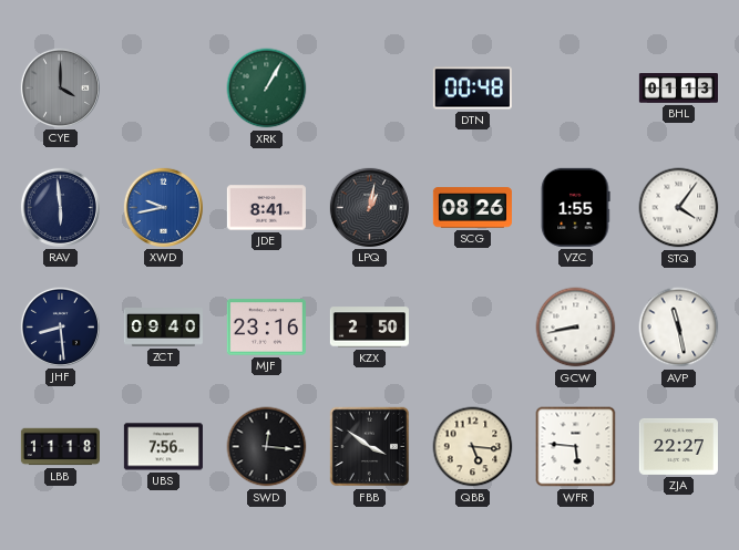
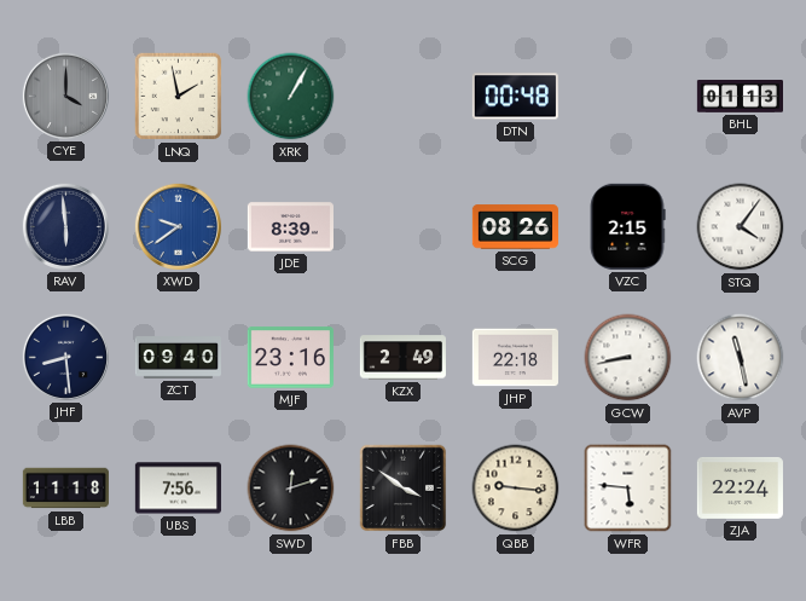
LNQ: none -> 1:58 (179, 97)
XWD: 9:43 -> 9:39 (178, 226)
JDE: 8:41 -> 8:39 (290, 227)
LPQ: 1:02 -> none (369, 207)
VZC: 1:55 -> 2:15 (627, 226)
KZX: 2:50 -> 2:49 (402, 358)
JHP: none -> 22:18 (515, 358)
SWD: 12:16 -> 12:12 (291, 489)
QBB: 5:16 -> 9:16 (516, 489)
ZJA: 22:27 -> 22:24 (740, 487)
